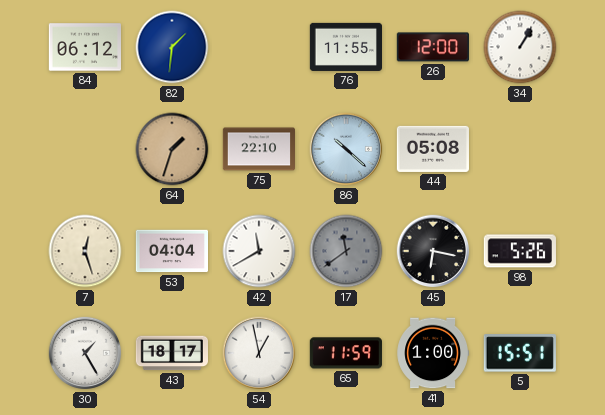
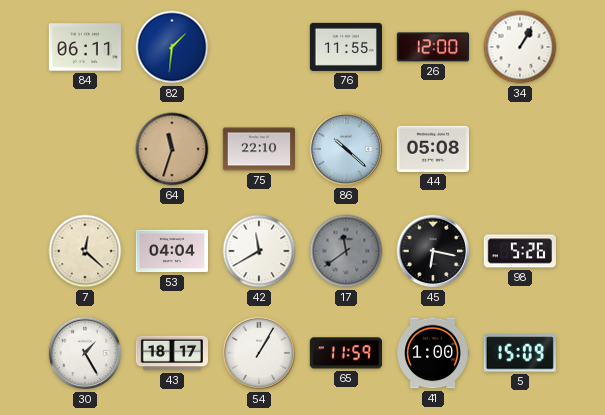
84: 06:12 -> 06:11 (84, 47)
64: 1:33 -> 11:33 (172, 149)
7: 12:27 -> 12:22 (85, 251)
54: 12:58 -> 1:05 (259, 353)
5: 15:51 -> 15:09 (520, 353)
